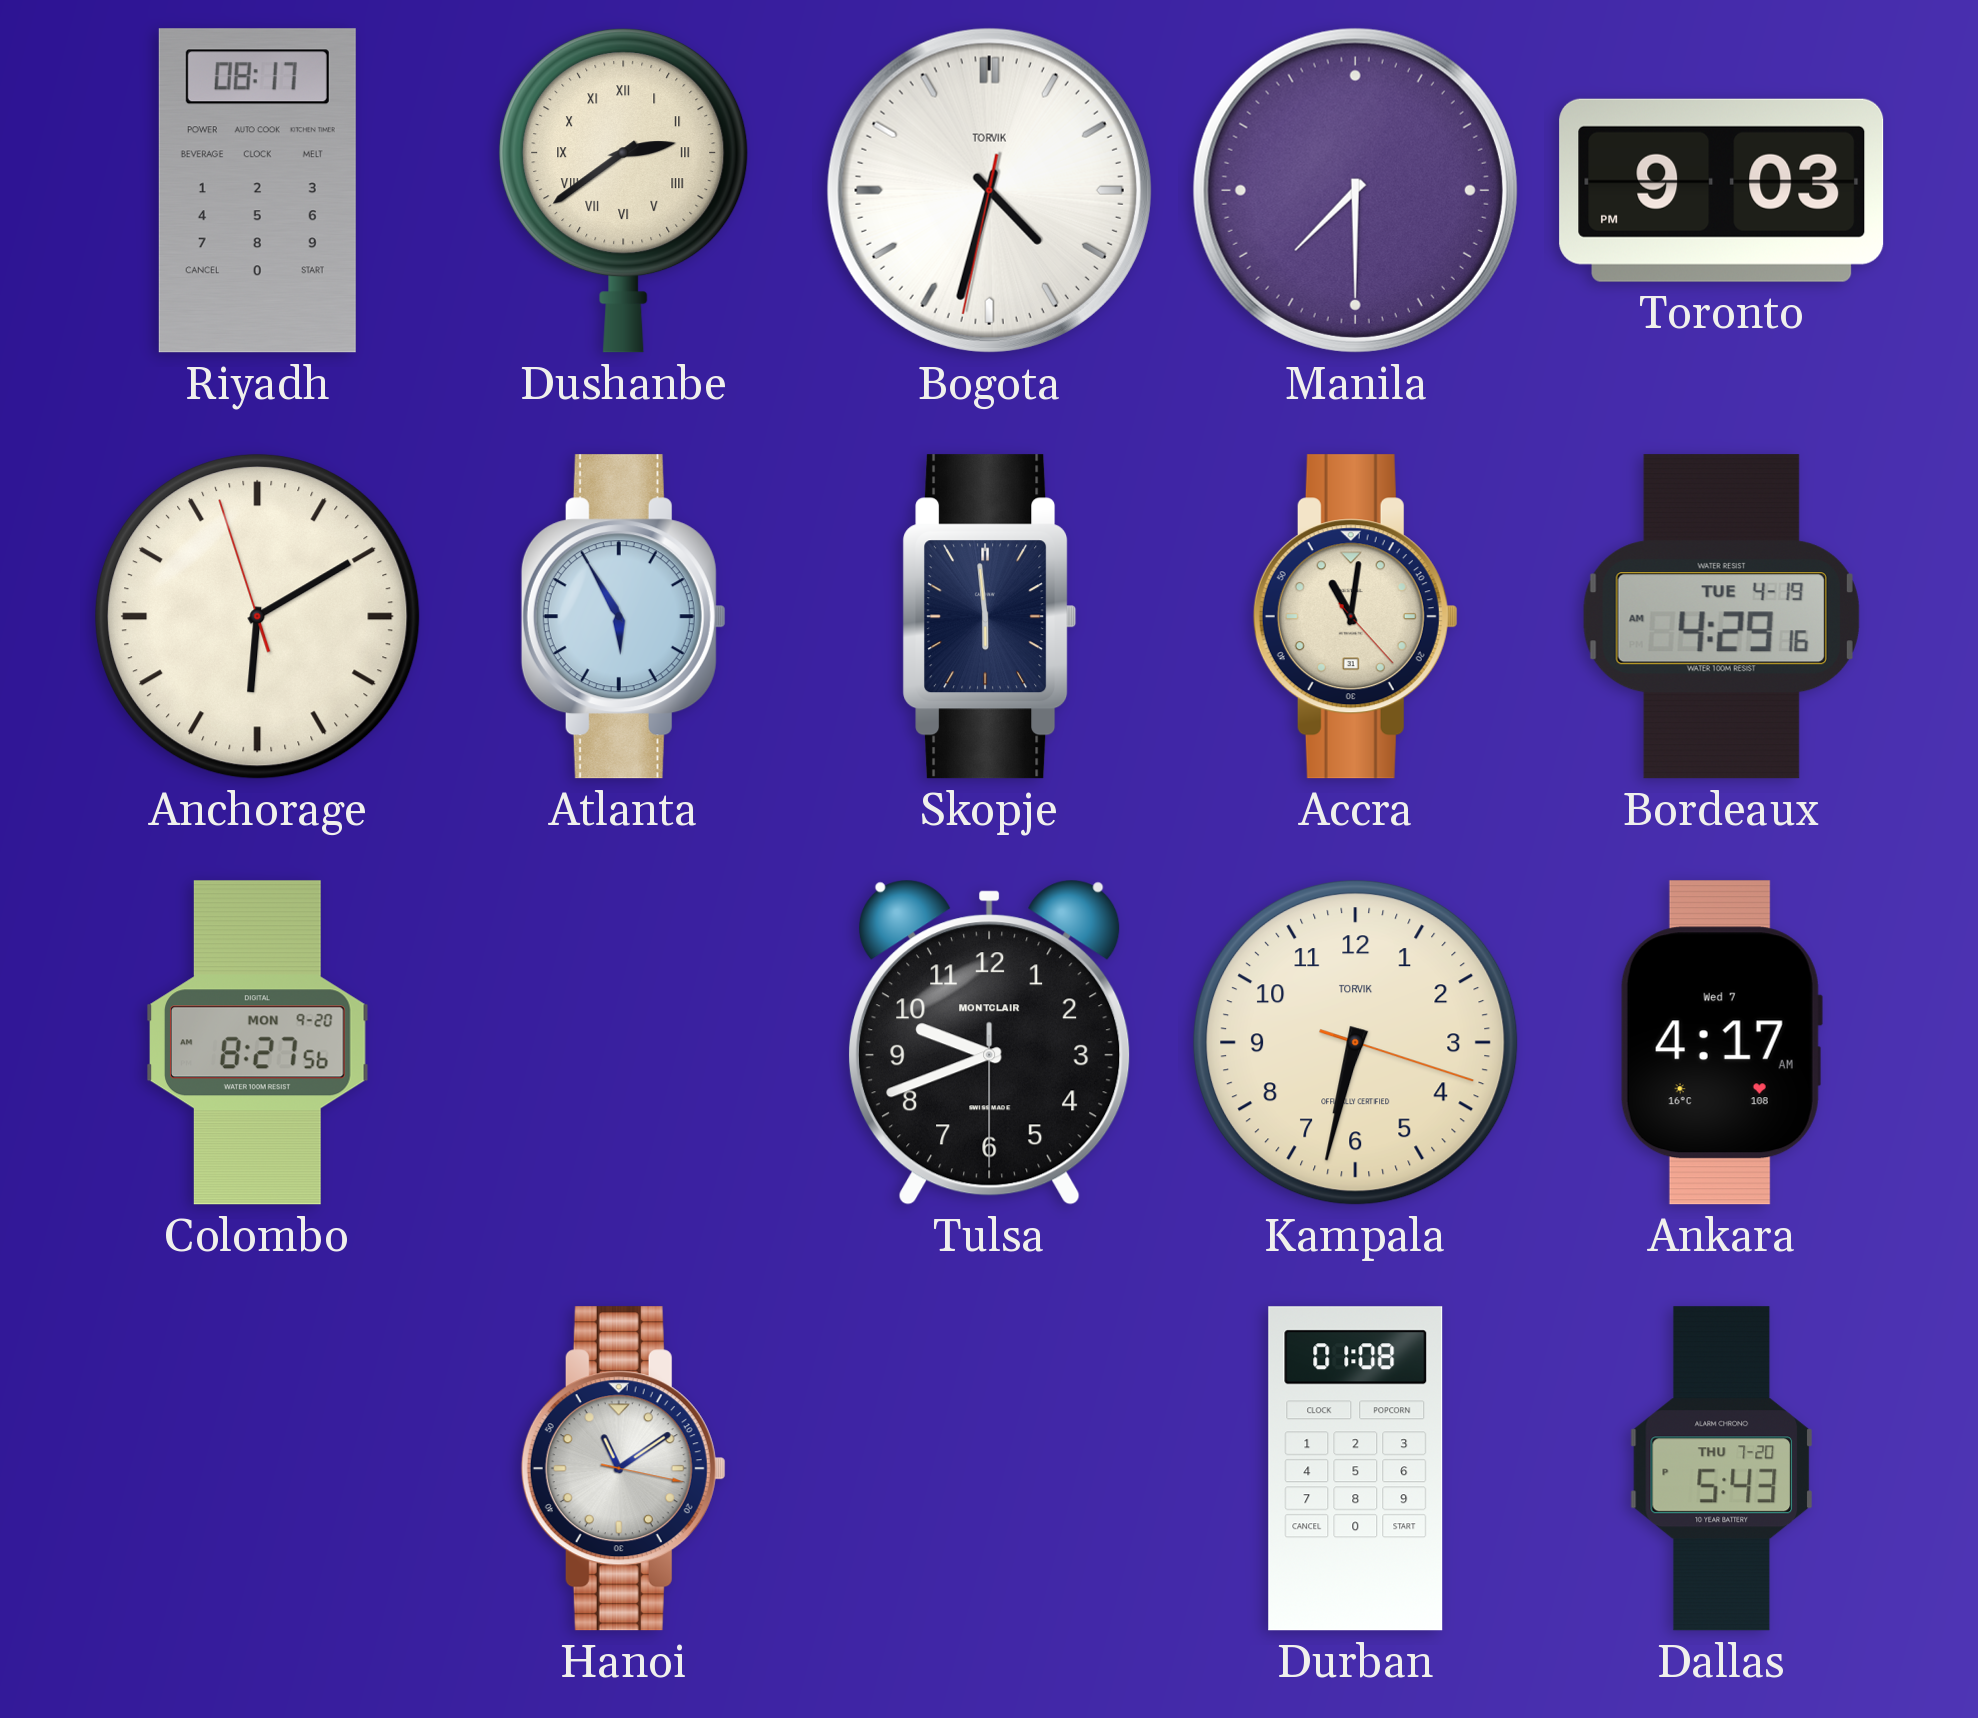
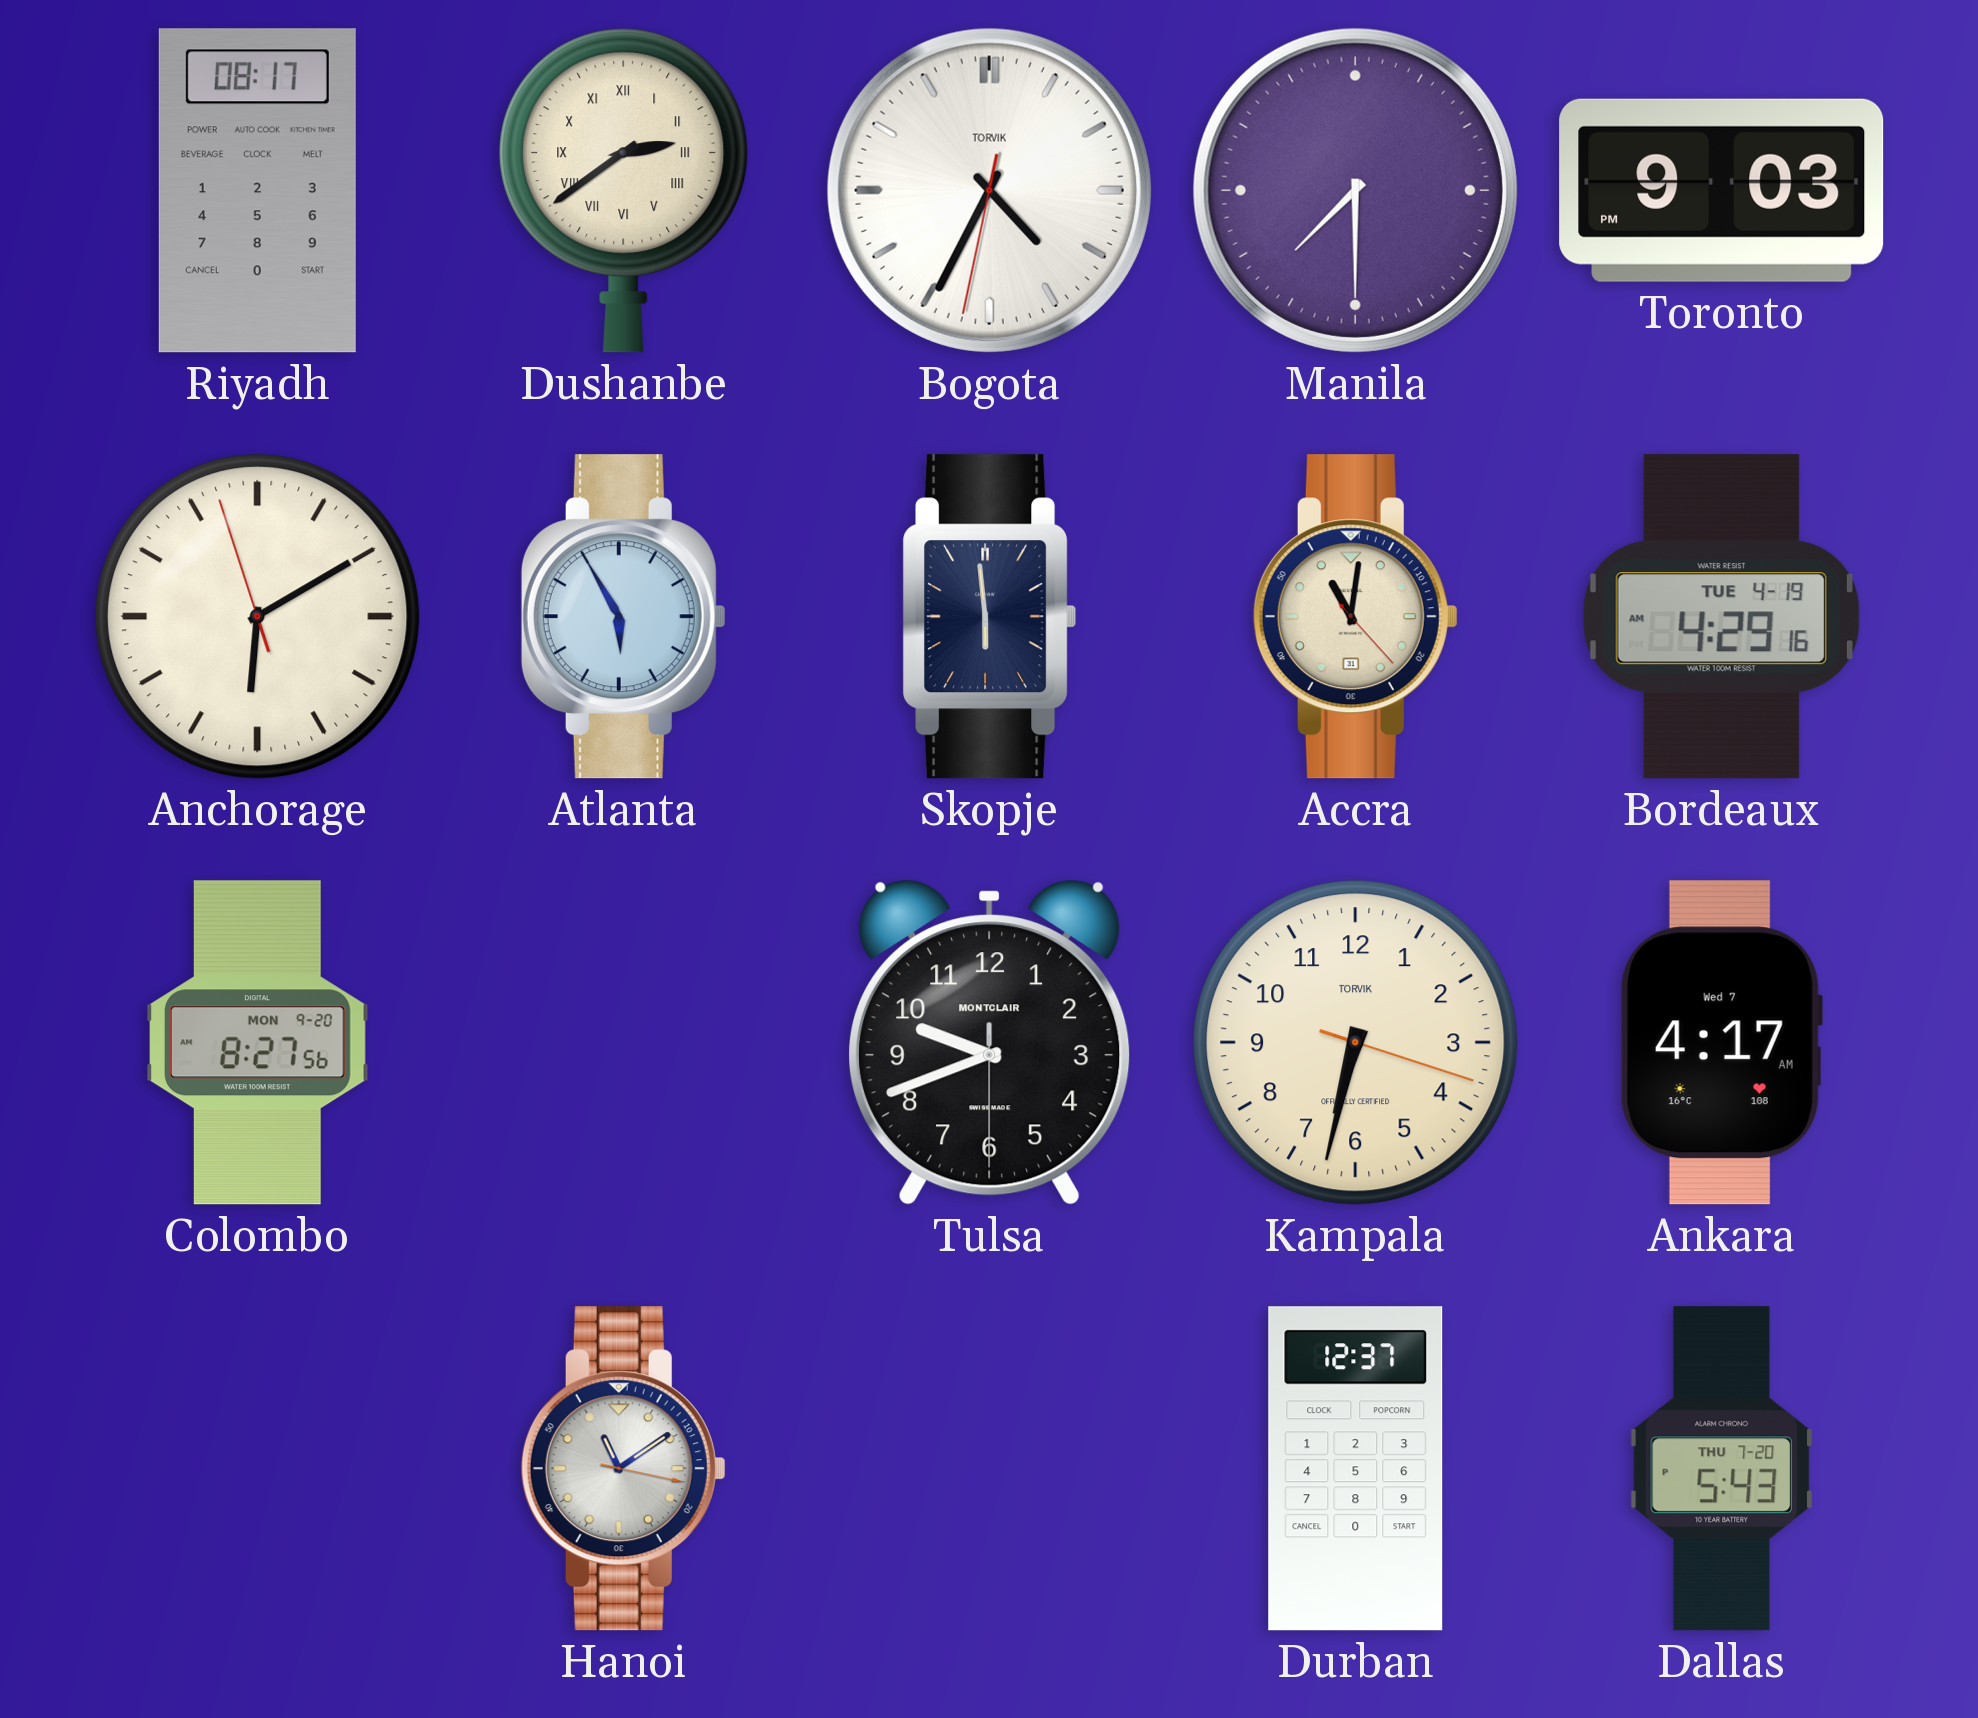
Bogota: 4:32 -> 4:34 (989, 190)
Durban: 01:08 -> 12:37 (1356, 1469)
